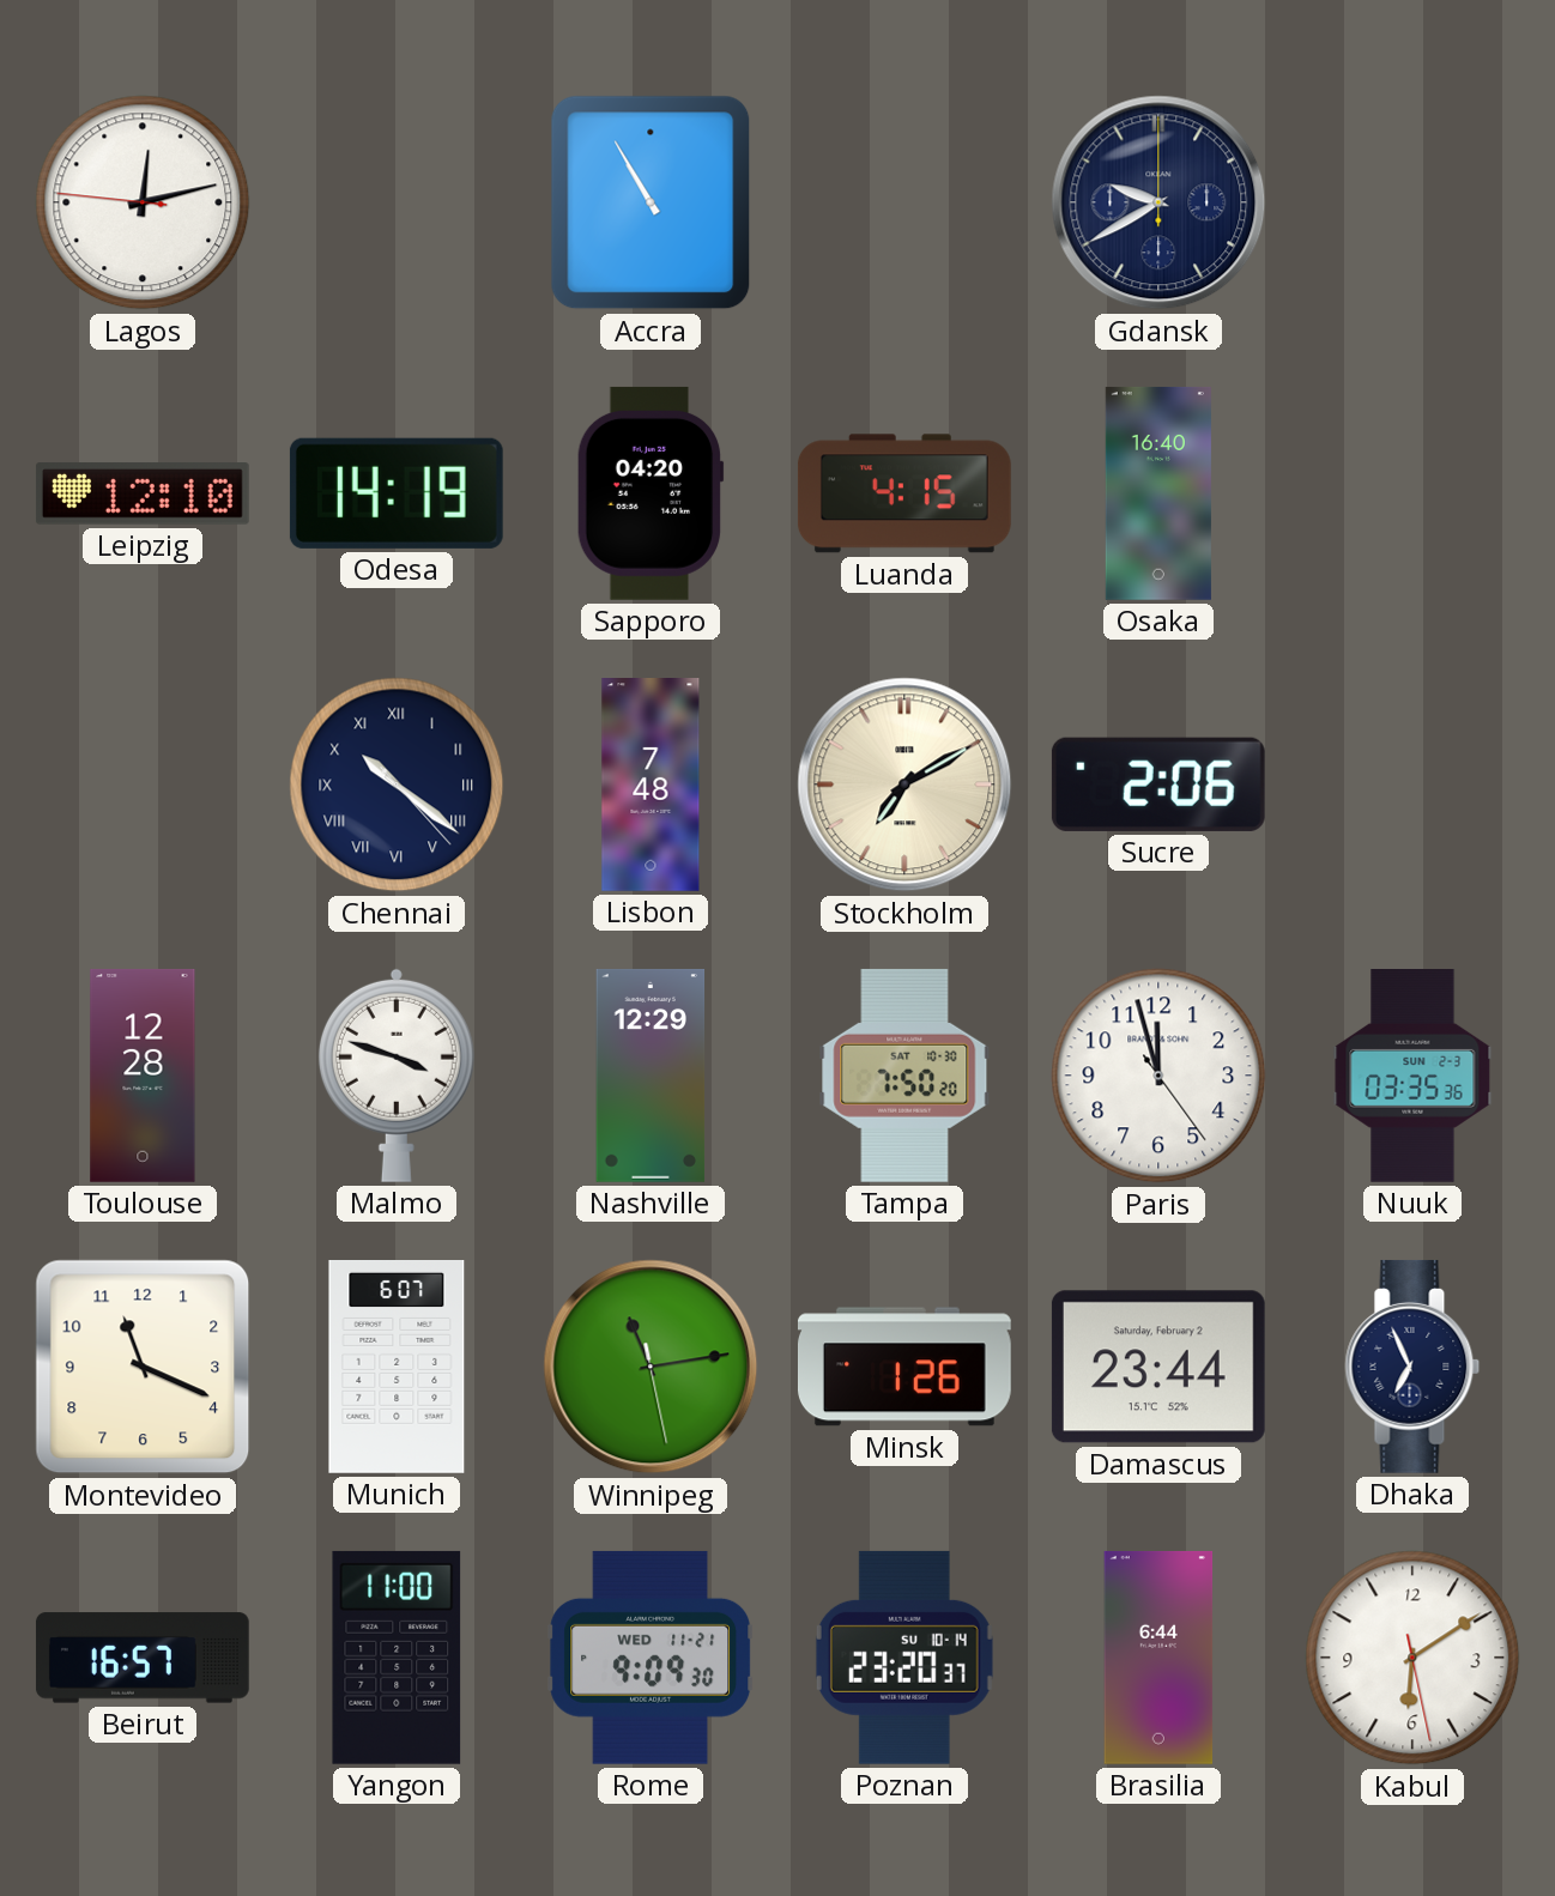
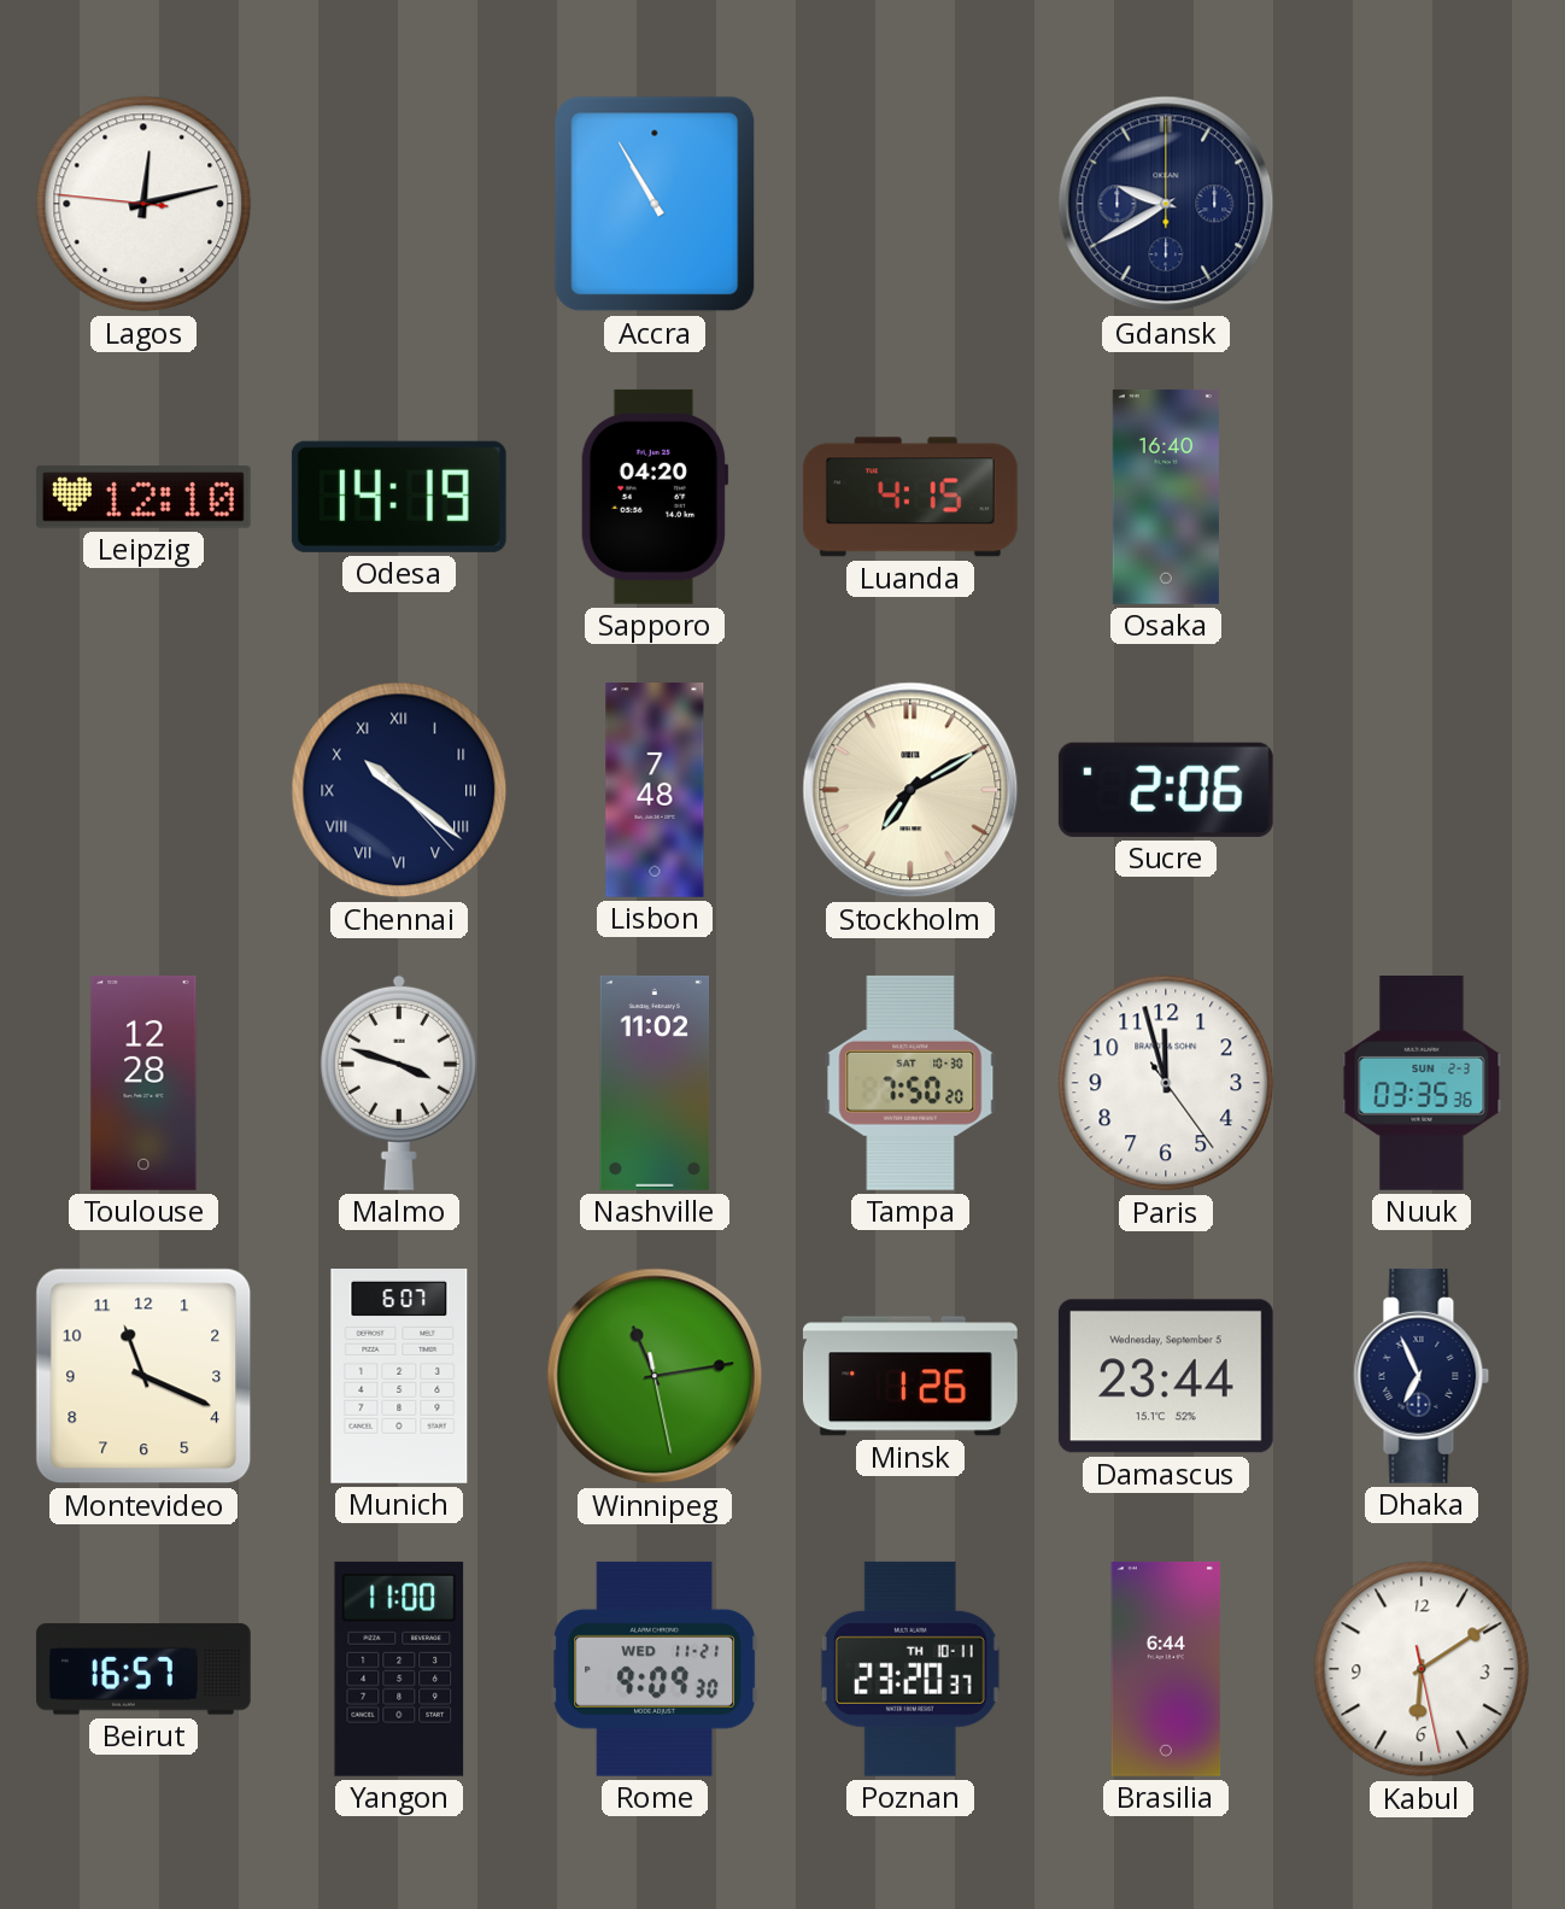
Nashville: 12:29 -> 11:02 (655, 1083)
Damascus date: Saturday, February 2 -> Wednesday, September 5 (1166, 1376)
Poznan date: SU 10-14 -> TH 10-11 (910, 1669)
